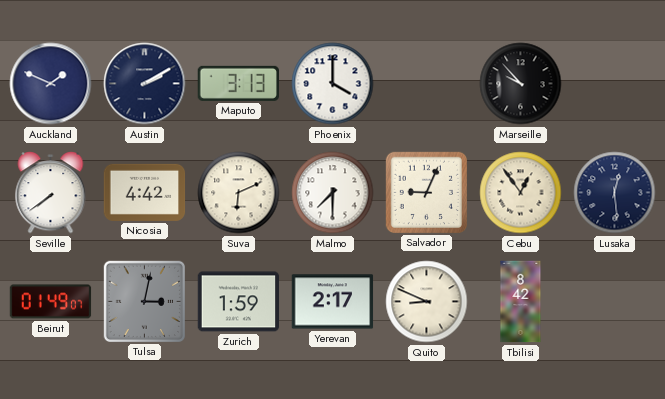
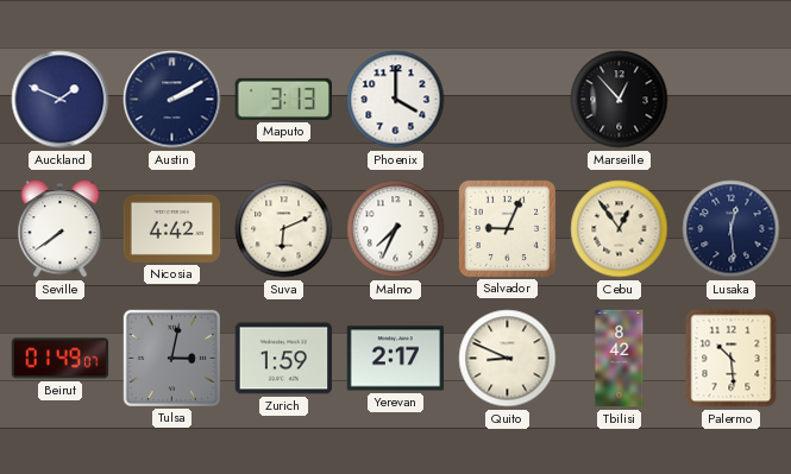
Marseille: 9:53 -> 12:53 (620, 100)
Malmo: 7:30 -> 7:34 (396, 229)
Palermo: none -> 10:29 (732, 359)
